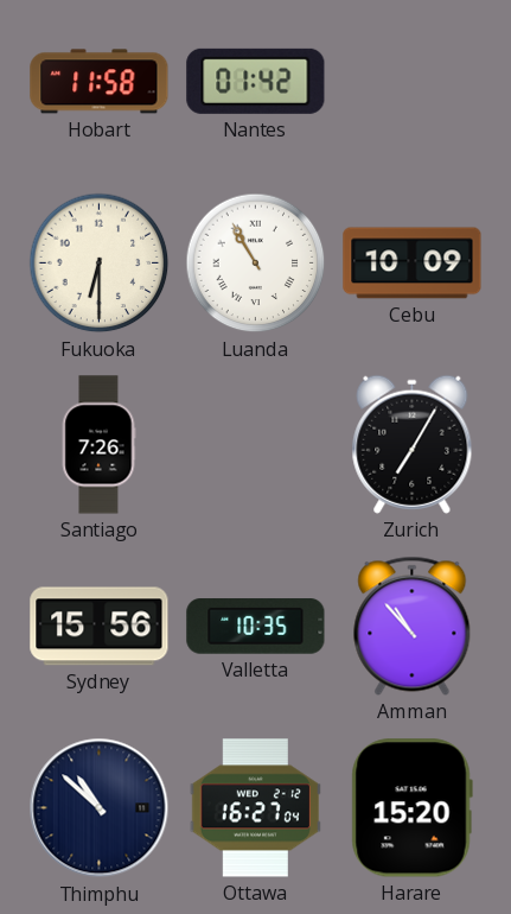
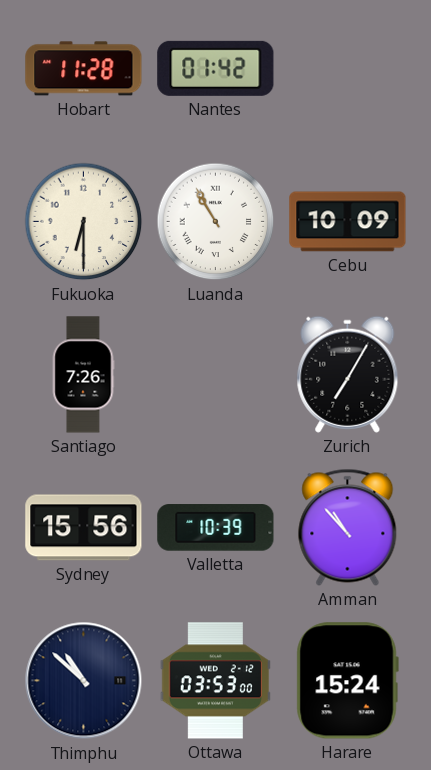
Hobart: 11:58 -> 11:28 (84, 69)
Valletta: 10:35 -> 10:39 (216, 528)
Ottawa: 16:27 -> 03:53 (215, 681)
Harare: 15:20 -> 15:24 (347, 681)
